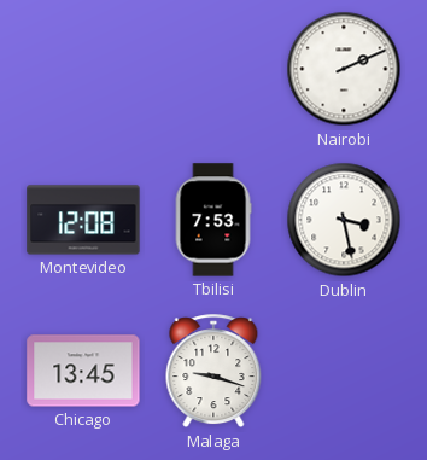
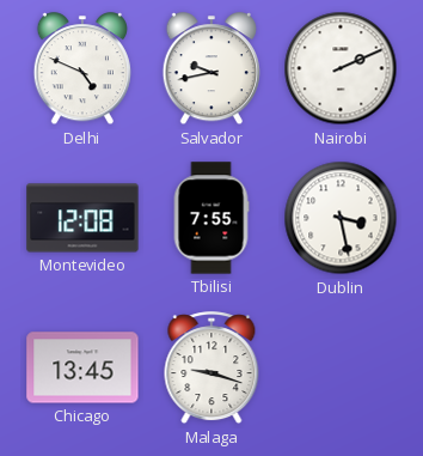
Delhi: none -> 4:49 (81, 69)
Salvador: none -> 9:43 (210, 69)
Tbilisi: 7:53 -> 7:55 (211, 218)
